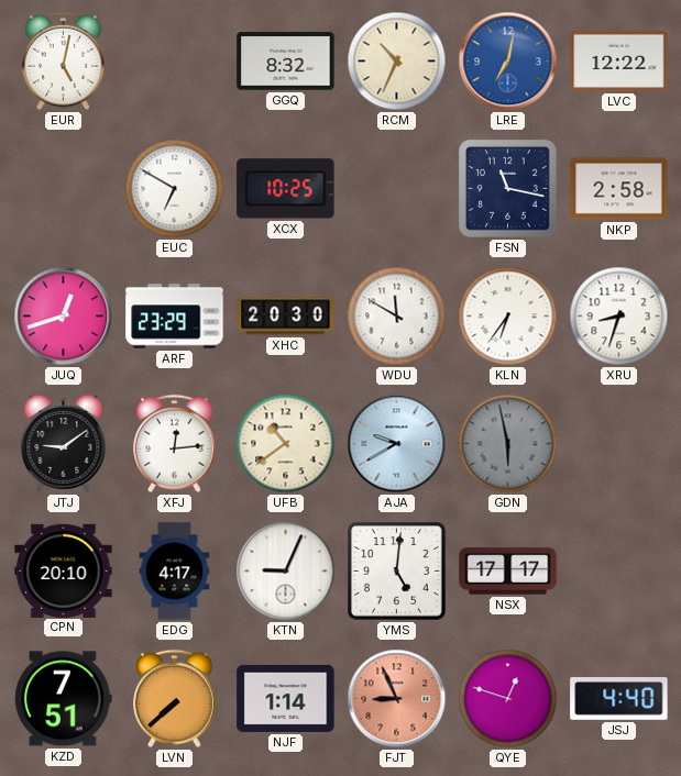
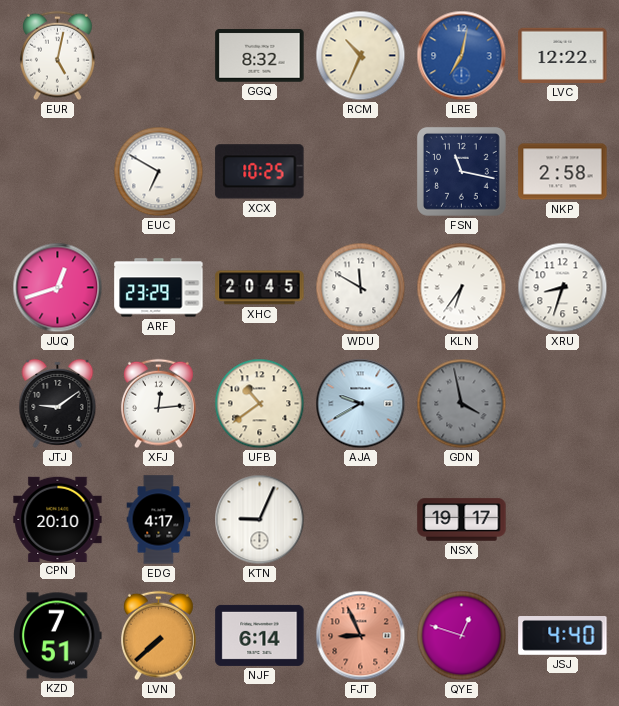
XHC: 20:30 -> 20:45 (260, 288)
GDN: 5:58 -> 3:58 (462, 404)
YMS: 5:01 -> none (397, 572)
NSX: 17:17 -> 19:17 (462, 520)
NJF: 1:14 -> 6:14 (260, 635)
